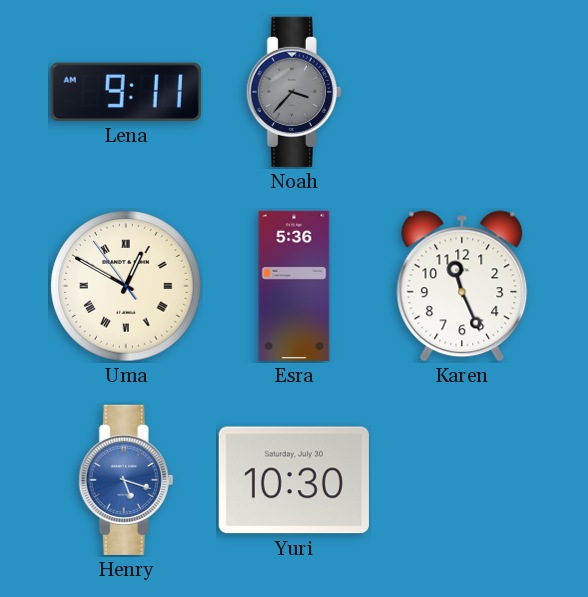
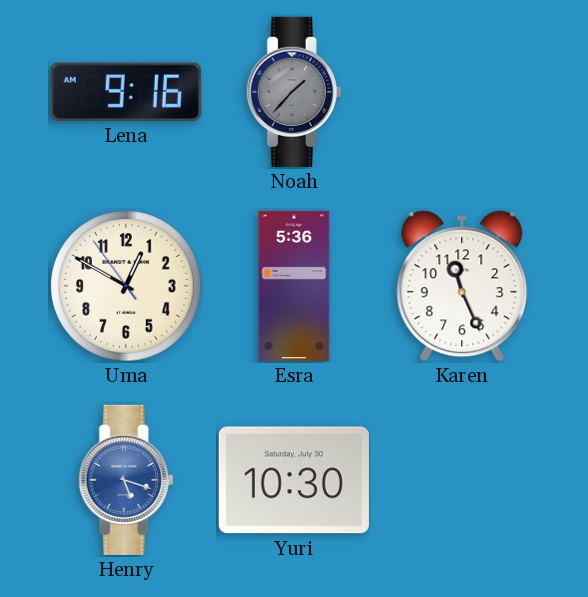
Lena: 9:11 -> 9:16 (126, 92)
Noah: 3:37 -> 1:37 (294, 92)
Uma numerals: Roman -> Arabic (126, 286)
